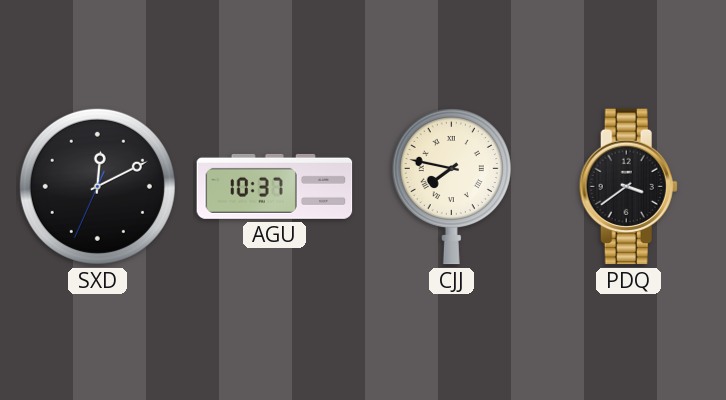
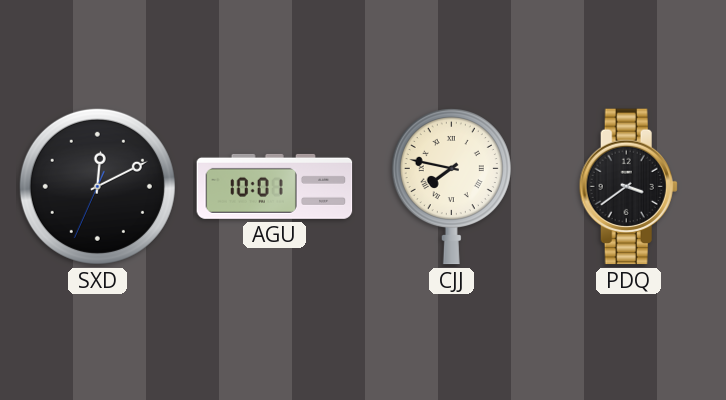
AGU: 10:37 -> 10:01 (275, 186)
